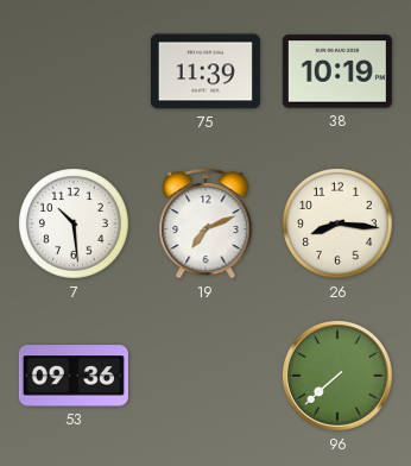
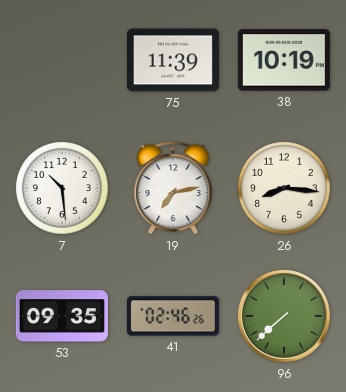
19: 7:11 -> 7:13 (173, 189)
53: 09:36 -> 09:35 (62, 316)
41: none -> 02:46 (173, 316)
